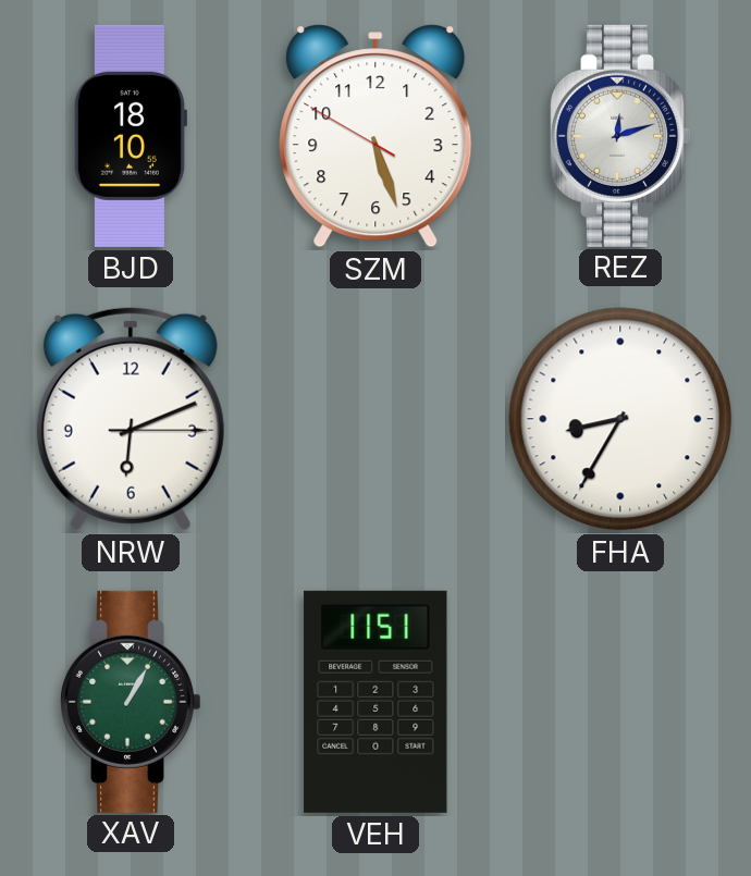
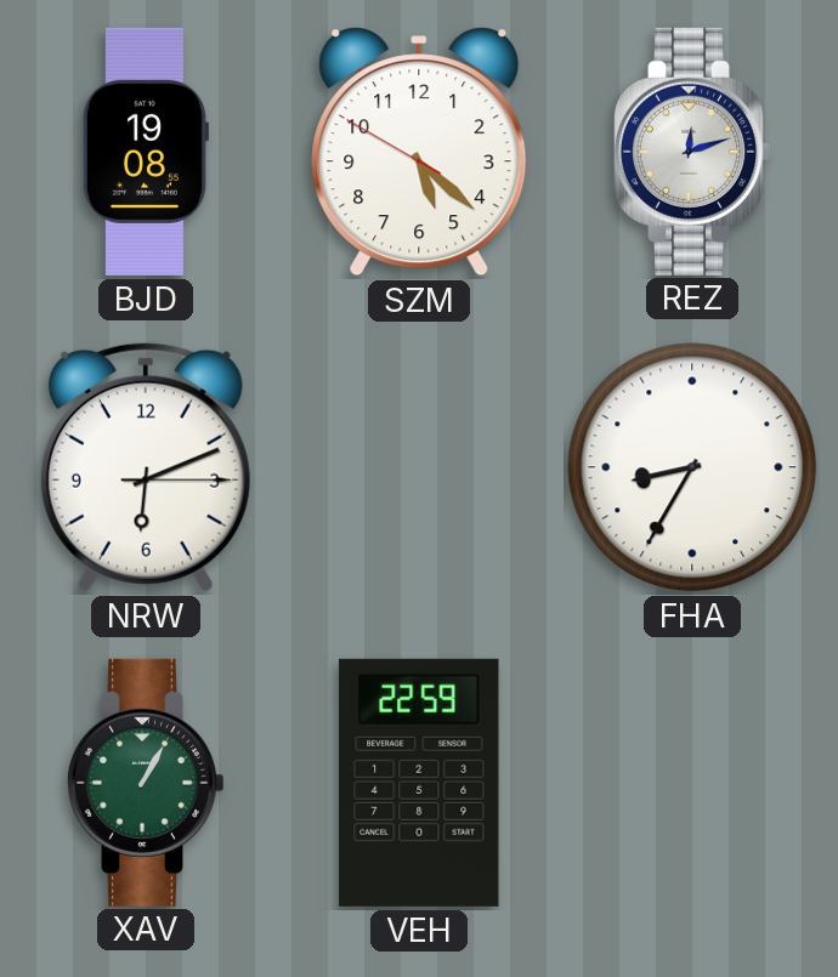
BJD: 18:10 -> 19:08 (145, 152)
SZM: 5:26 -> 5:21 (419, 152)
VEH: 11:51 -> 22:59 (419, 783)
